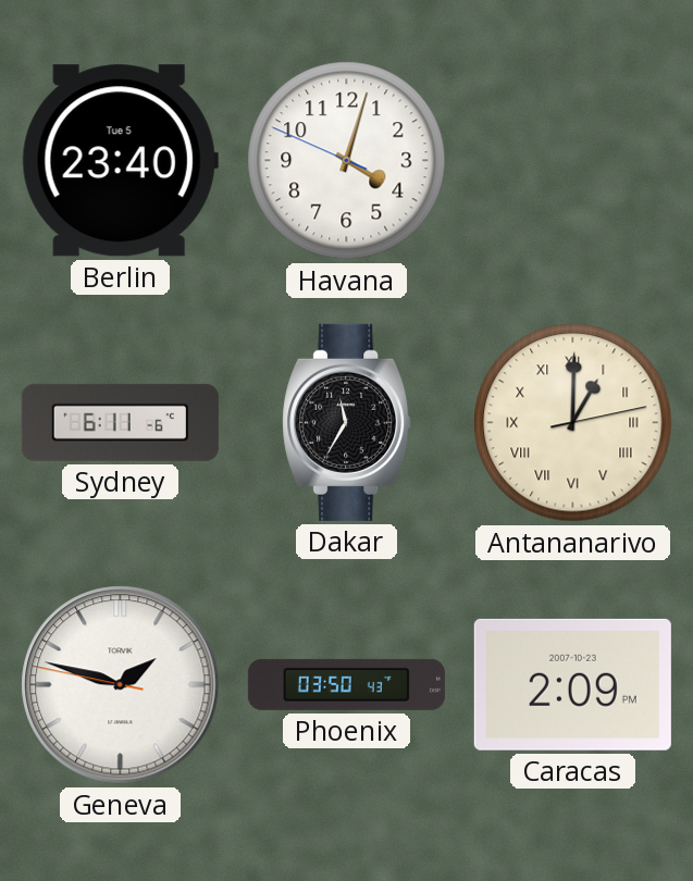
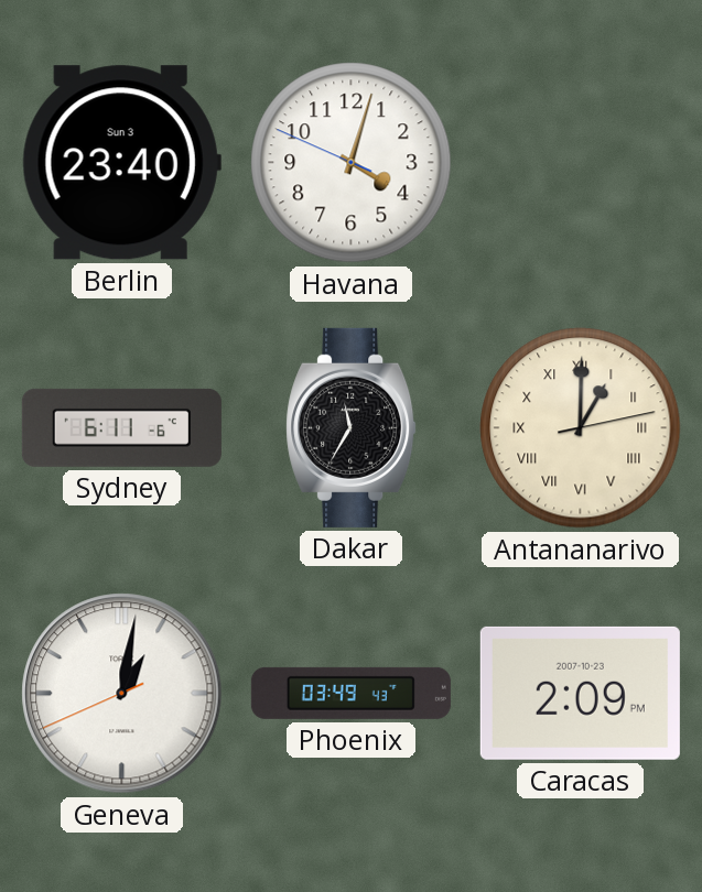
Berlin date: Tue 5 -> Sun 3 (121, 163)
Geneva: 1:47 -> 1:01 (122, 694)
Phoenix: 03:50 -> 03:49 (350, 693)
